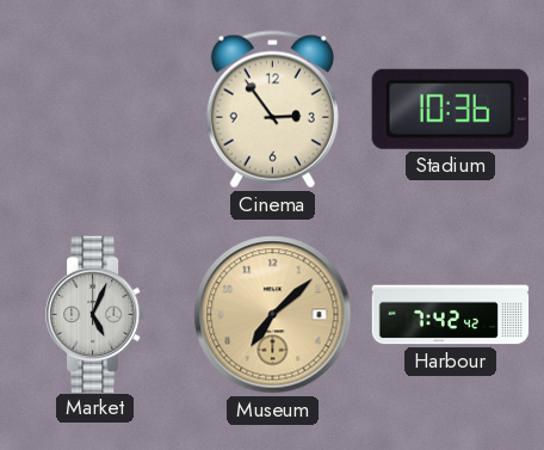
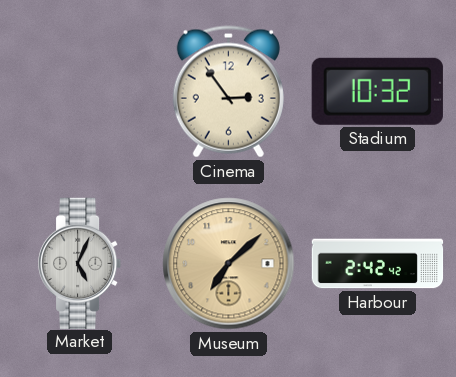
Stadium: 10:36 -> 10:32 (377, 91)
Harbour: 7:42 -> 2:42 (378, 264)
